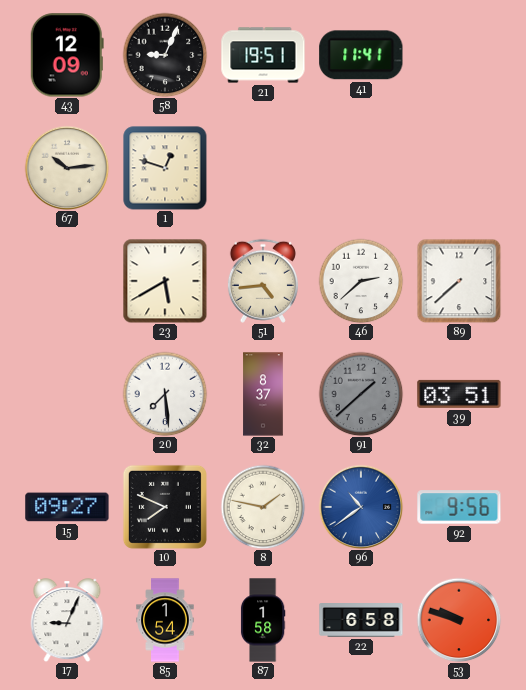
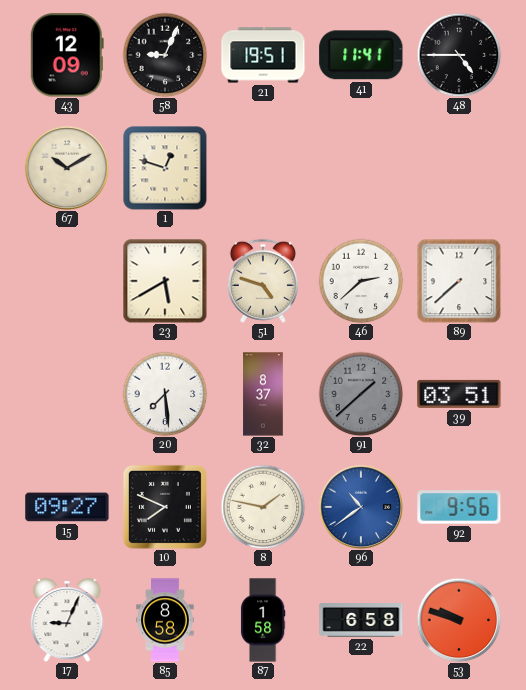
48: none -> 4:45 (459, 55)
67: 10:14 -> 10:10 (67, 168)
51: 4:44 -> 4:48 (263, 281)
85: 1:54 -> 8:58 (165, 620)
